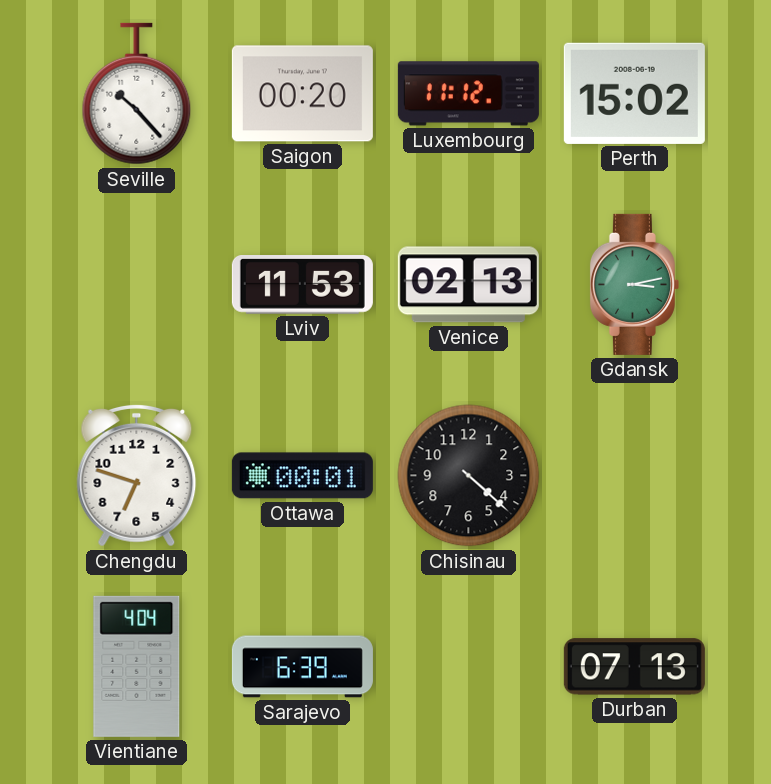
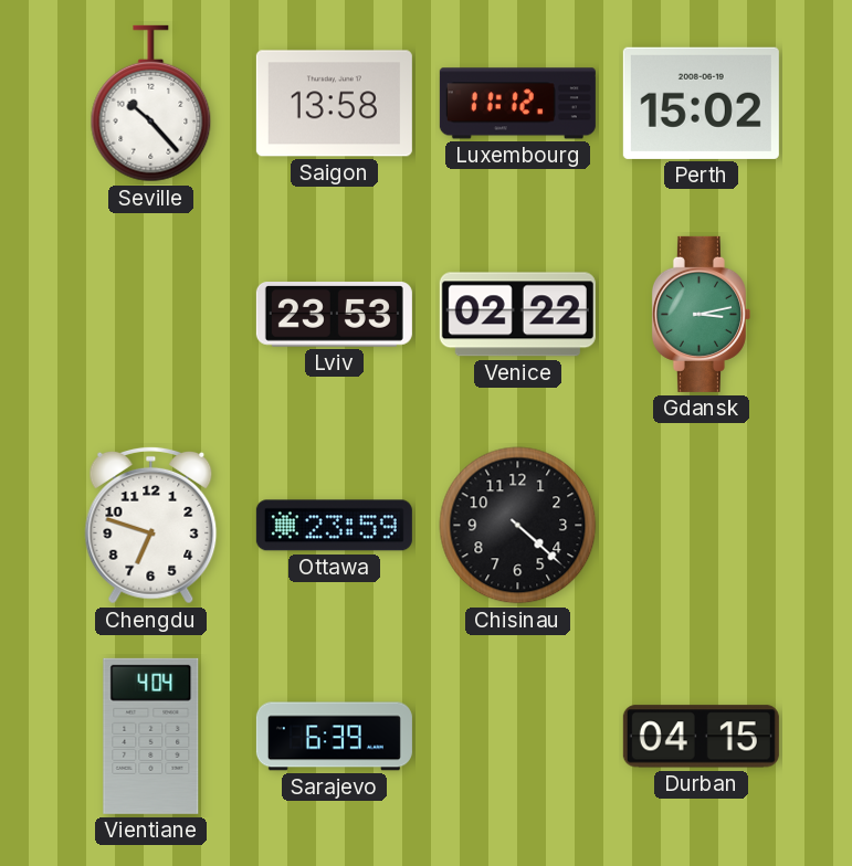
Saigon: 00:20 -> 13:58 (334, 104)
Lviv: 11:53 -> 23:53 (334, 315)
Venice: 02:13 -> 02:22 (517, 315)
Ottawa: 00:01 -> 23:59 (334, 526)
Durban: 07:13 -> 04:15 (701, 737)
